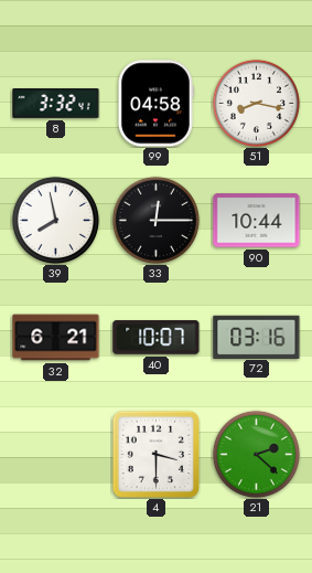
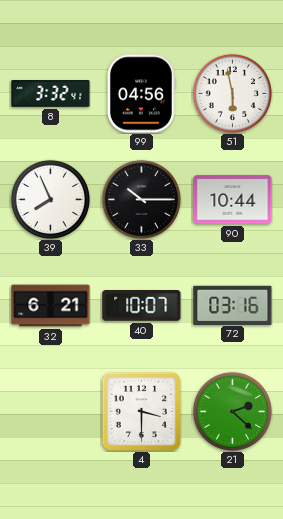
99: 04:58 -> 04:56 (141, 94)
51: 8:17 -> 5:58 (232, 93)
39: 7:58 -> 7:56 (50, 199)
33: 12:15 -> 10:15 (141, 199)
